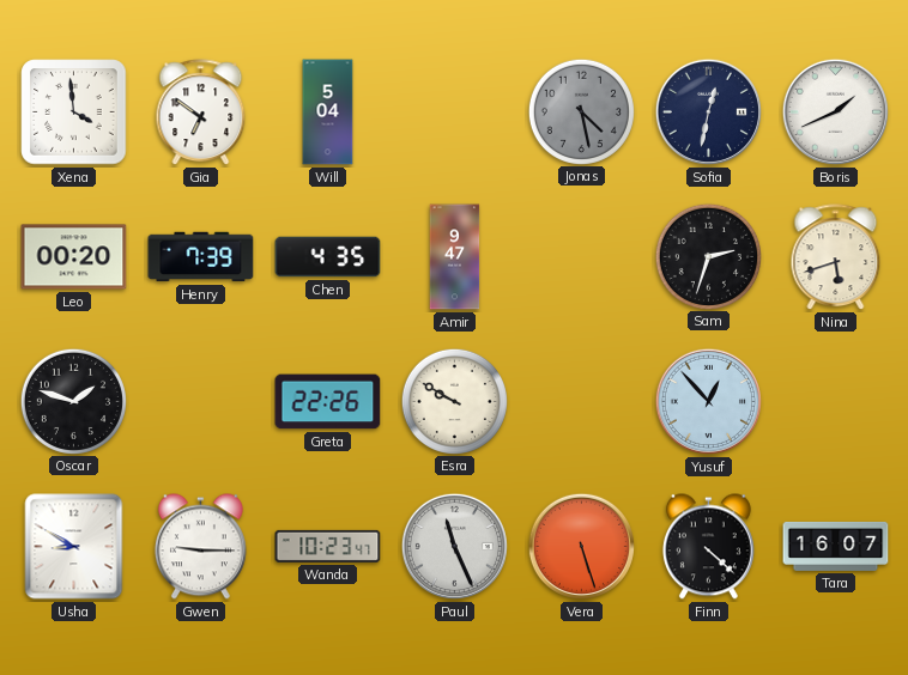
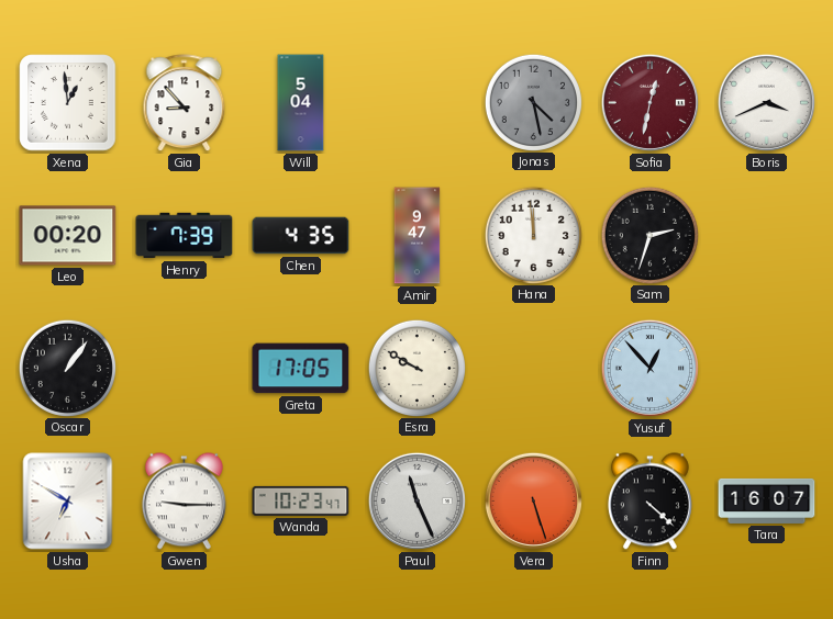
Xena: 3:59 -> 12:59 (68, 103)
Gia: 6:51 -> 8:53 (185, 103)
Sofia dial: navy -> burgundy (649, 102)
Boris: 1:41 -> 3:41 (766, 102)
Hana: none -> 11:59 (533, 235)
Nina: 5:42 -> none (836, 257)
Oscar: 1:48 -> 1:06 (67, 368)
Greta: 22:26 -> 17:05 (301, 369)
Usha: 8:50 -> 6:50 (68, 502)
